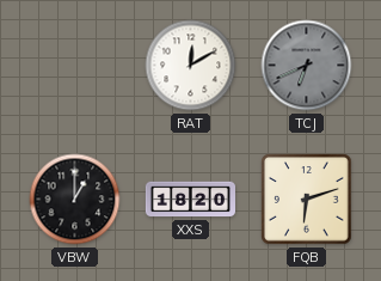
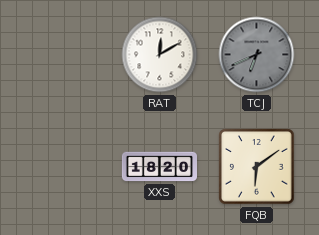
VBW: 1:00 -> none (75, 200)
FQB: 6:12 -> 6:09 (257, 167)
